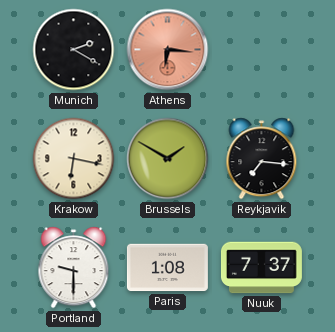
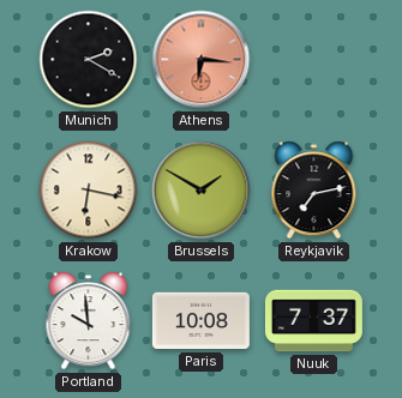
Reykjavik: 7:16 -> 7:13 (314, 191)
Portland: 9:30 -> 9:59 (89, 321)
Paris: 1:08 -> 10:08 (200, 321)
